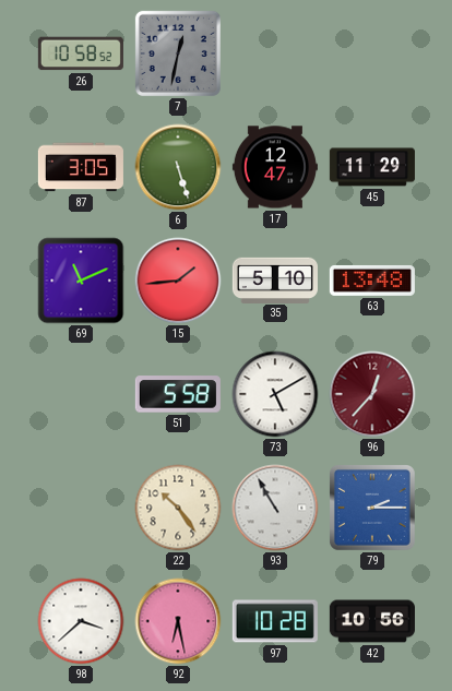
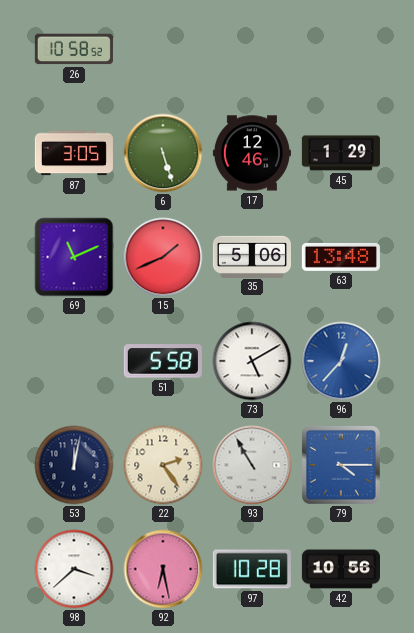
7: 12:32 -> none (178, 53)
17: 12:47 -> 12:46 (252, 153)
45: 11:29 -> 1:29 (341, 153)
15: 1:44 -> 1:41 (163, 257)
35: 5:10 -> 5:06 (252, 256)
96 dial: burgundy -> blue (341, 361)
53: none -> 12:02 (74, 465)
22: 10:24 -> 2:24 (163, 465)
79: 2:15 -> 4:15 (342, 466)
